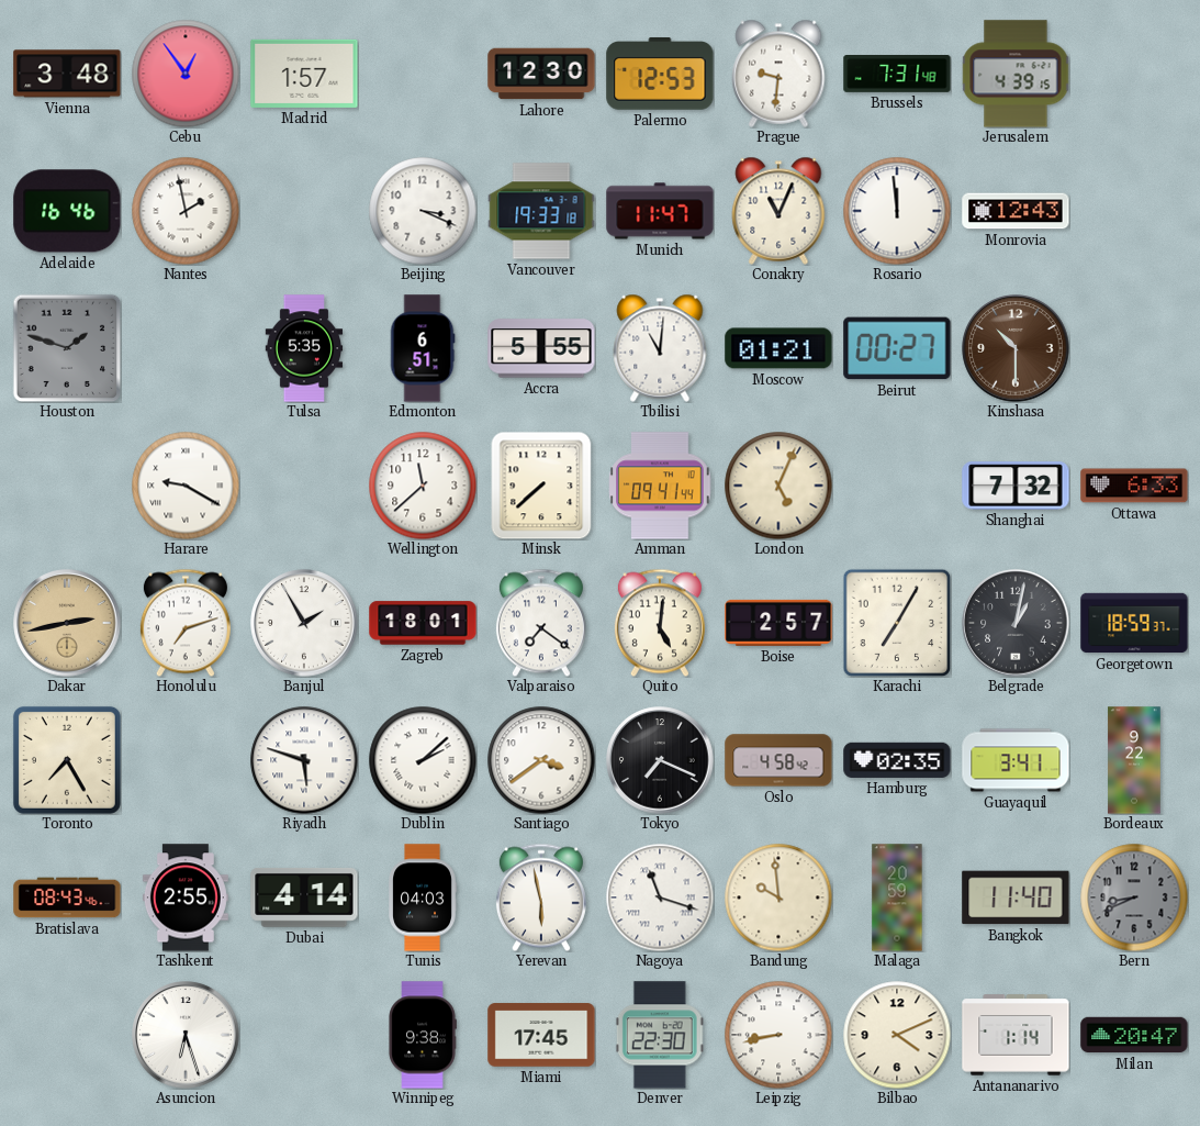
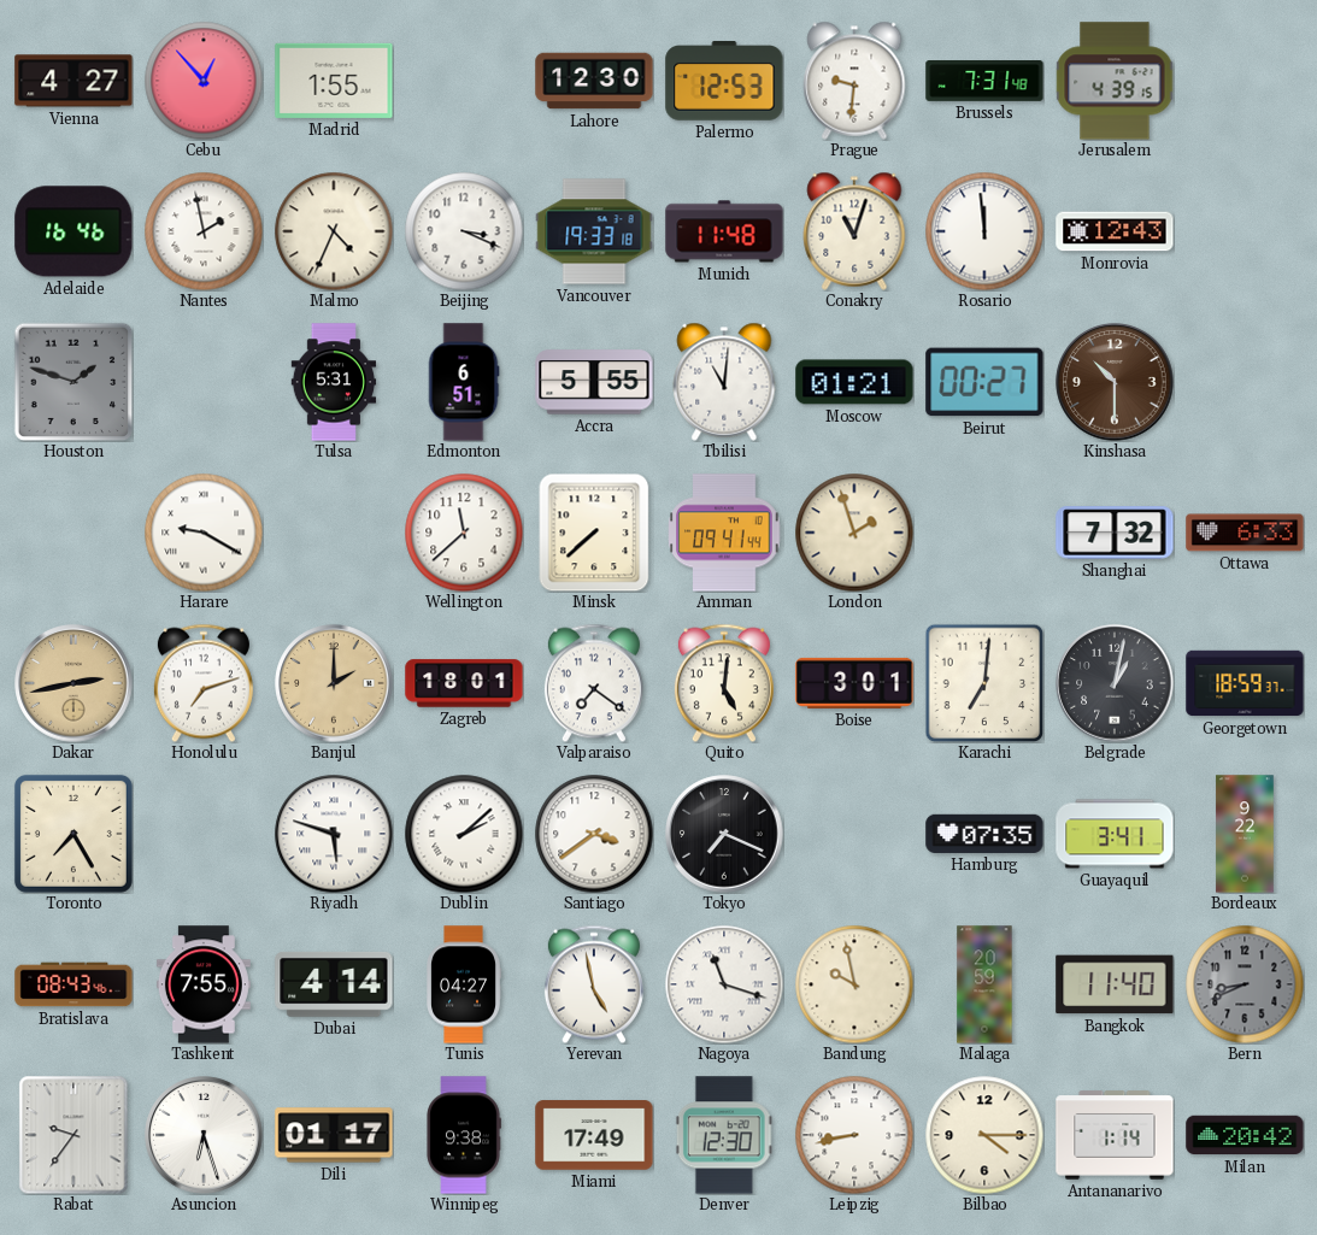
Vienna: 3:48 -> 4:27 (74, 81)
Cebu: 12:54 -> 12:53 (204, 81)
Madrid: 1:57 -> 1:55 (334, 81)
Malmo: none -> 4:34 (334, 231)
Munich: 11:47 -> 11:48 (724, 231)
Conakry: 11:04 -> 11:03 (854, 231)
Tulsa: 5:35 -> 5:31 (334, 382)
London: 5:04 -> 1:57 (854, 533)
Banjul: 1:55 -> 2:00 (334, 683)
Banjul dial: white -> champagne (334, 683)
Boise: 2:57 -> 3:01 (854, 683)
Karachi: 7:05 -> 7:01 (984, 683)
Oslo: 4:58 -> none (778, 760)
Hamburg: 02:35 -> 07:35 (984, 834)
Tashkent: 2:55 -> 7:55 (204, 984)
Tunis: 04:03 -> 04:27 (464, 984)
Yerevan: 5:58 -> 4:58 (594, 984)
Bandung: 9:59 -> 9:58 (854, 984)
Rabat: none -> 9:36 (74, 1135)
Dili: none -> 01:17 (334, 1135)
Miami: 17:45 -> 17:49 (594, 1135)
Denver: 22:30 -> 12:30 (724, 1135)
Bilbao: 4:11 -> 4:15 (984, 1135)
Milan: 20:47 -> 20:42 (1245, 1135)
